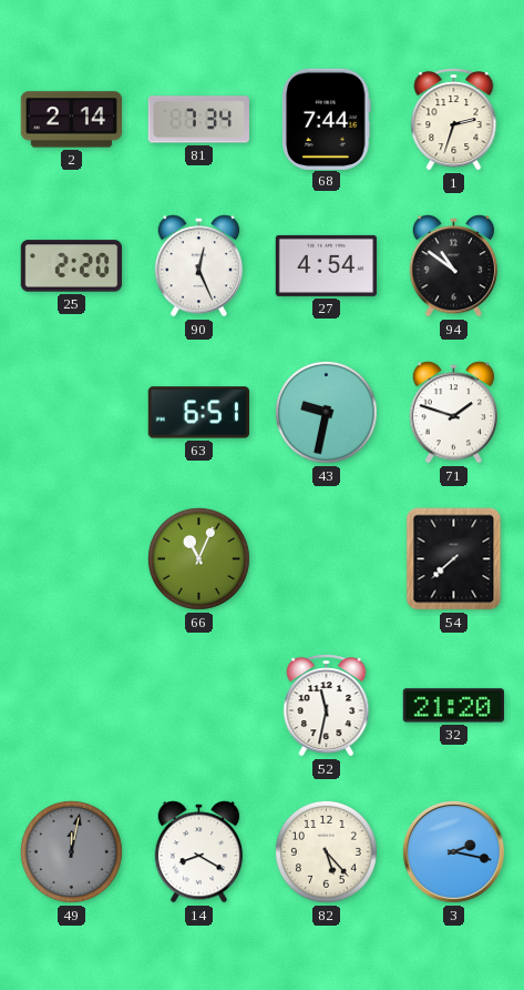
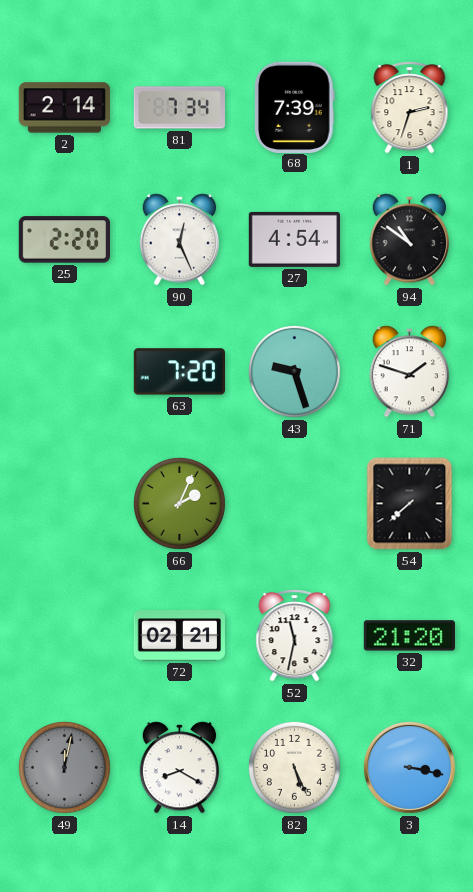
68: 7:44 -> 7:39 (294, 107)
63: 6:51 -> 7:20 (179, 372)
43: 9:32 -> 9:27 (294, 371)
66: 11:04 -> 2:04 (179, 503)
72: none -> 02:21 (179, 636)
82: 5:23 -> 5:26 (294, 767)
3: 2:17 -> 3:17 (409, 767)
